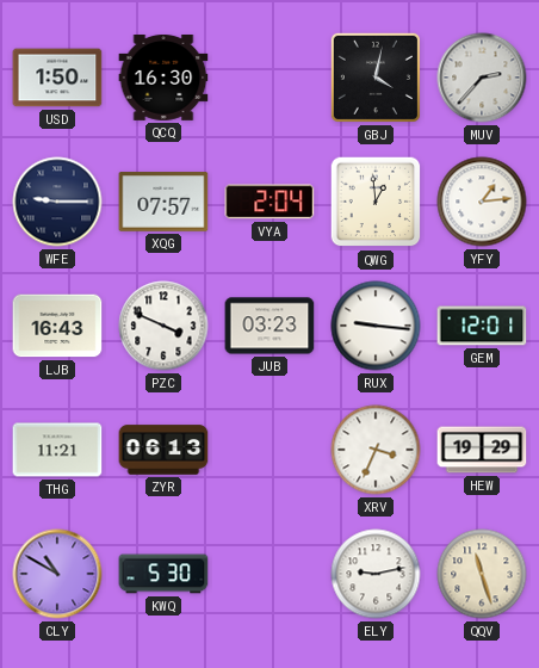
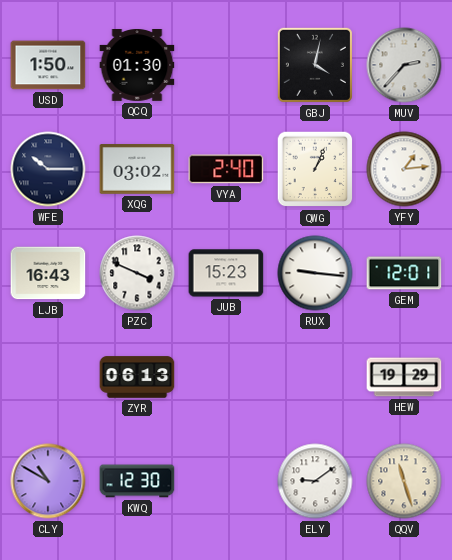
QCQ: 16:30 -> 01:30 (137, 66)
WFE: 9:15 -> 10:15 (48, 169)
XQG: 07:57 -> 03:02 (137, 169)
VYA: 2:04 -> 2:40 (226, 169)
QWG: 12:59 -> 1:04 (315, 169)
JUB: 03:23 -> 15:23 (226, 273)
THG: 11:21 -> none (57, 450)
XRV: 3:34 -> none (376, 450)
KWQ: 5:30 -> 12:30 (137, 481)
ELY: 9:13 -> 9:09 (315, 481)
